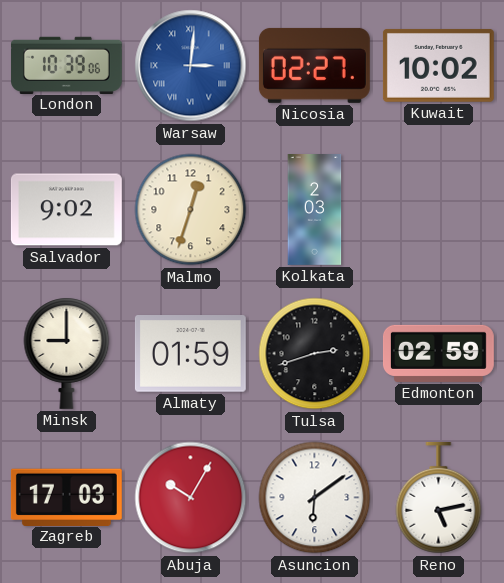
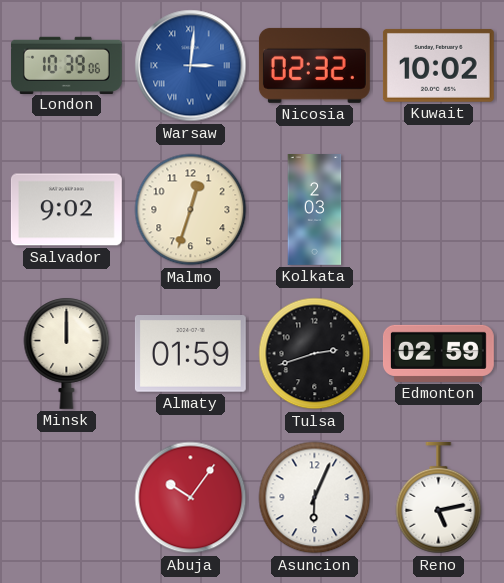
Nicosia: 02:27 -> 02:32 (314, 65)
Minsk: 9:00 -> 12:00 (67, 353)
Zagreb: 17:03 -> none (66, 497)
Abuja: 10:05 -> 10:06 (191, 498)
Asuncion: 6:09 -> 6:04 (315, 498)
